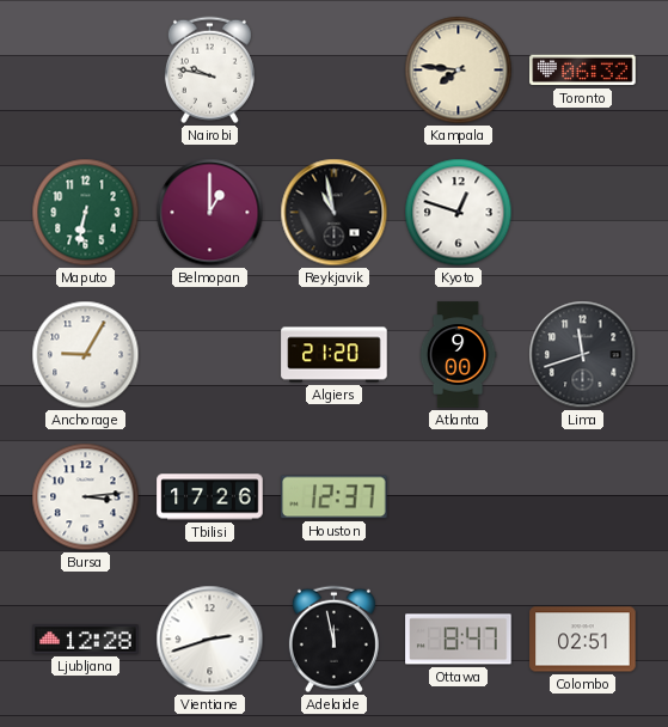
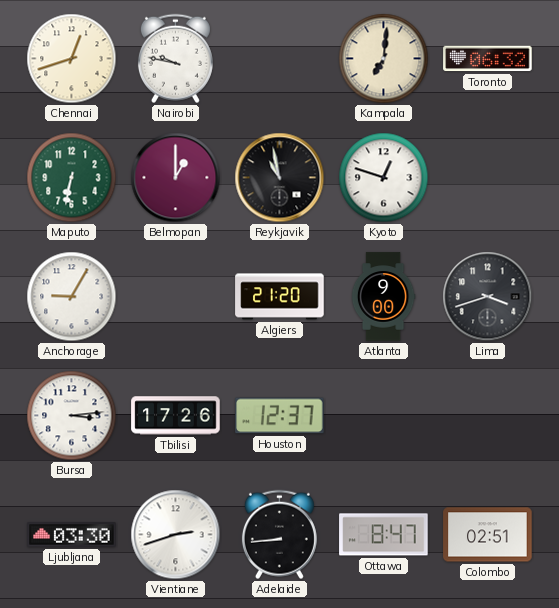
Chennai: none -> 12:42 (72, 59)
Kampala: 7:46 -> 7:01 (384, 59)
Lima: 11:42 -> 3:42 (488, 297)
Ljubljana: 12:28 -> 03:30 (72, 535)
Adelaide: 11:58 -> 8:44 (279, 535)
